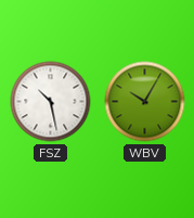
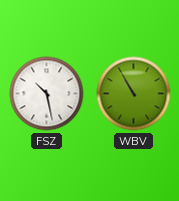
WBV: 10:05 -> 10:55 (134, 94)
